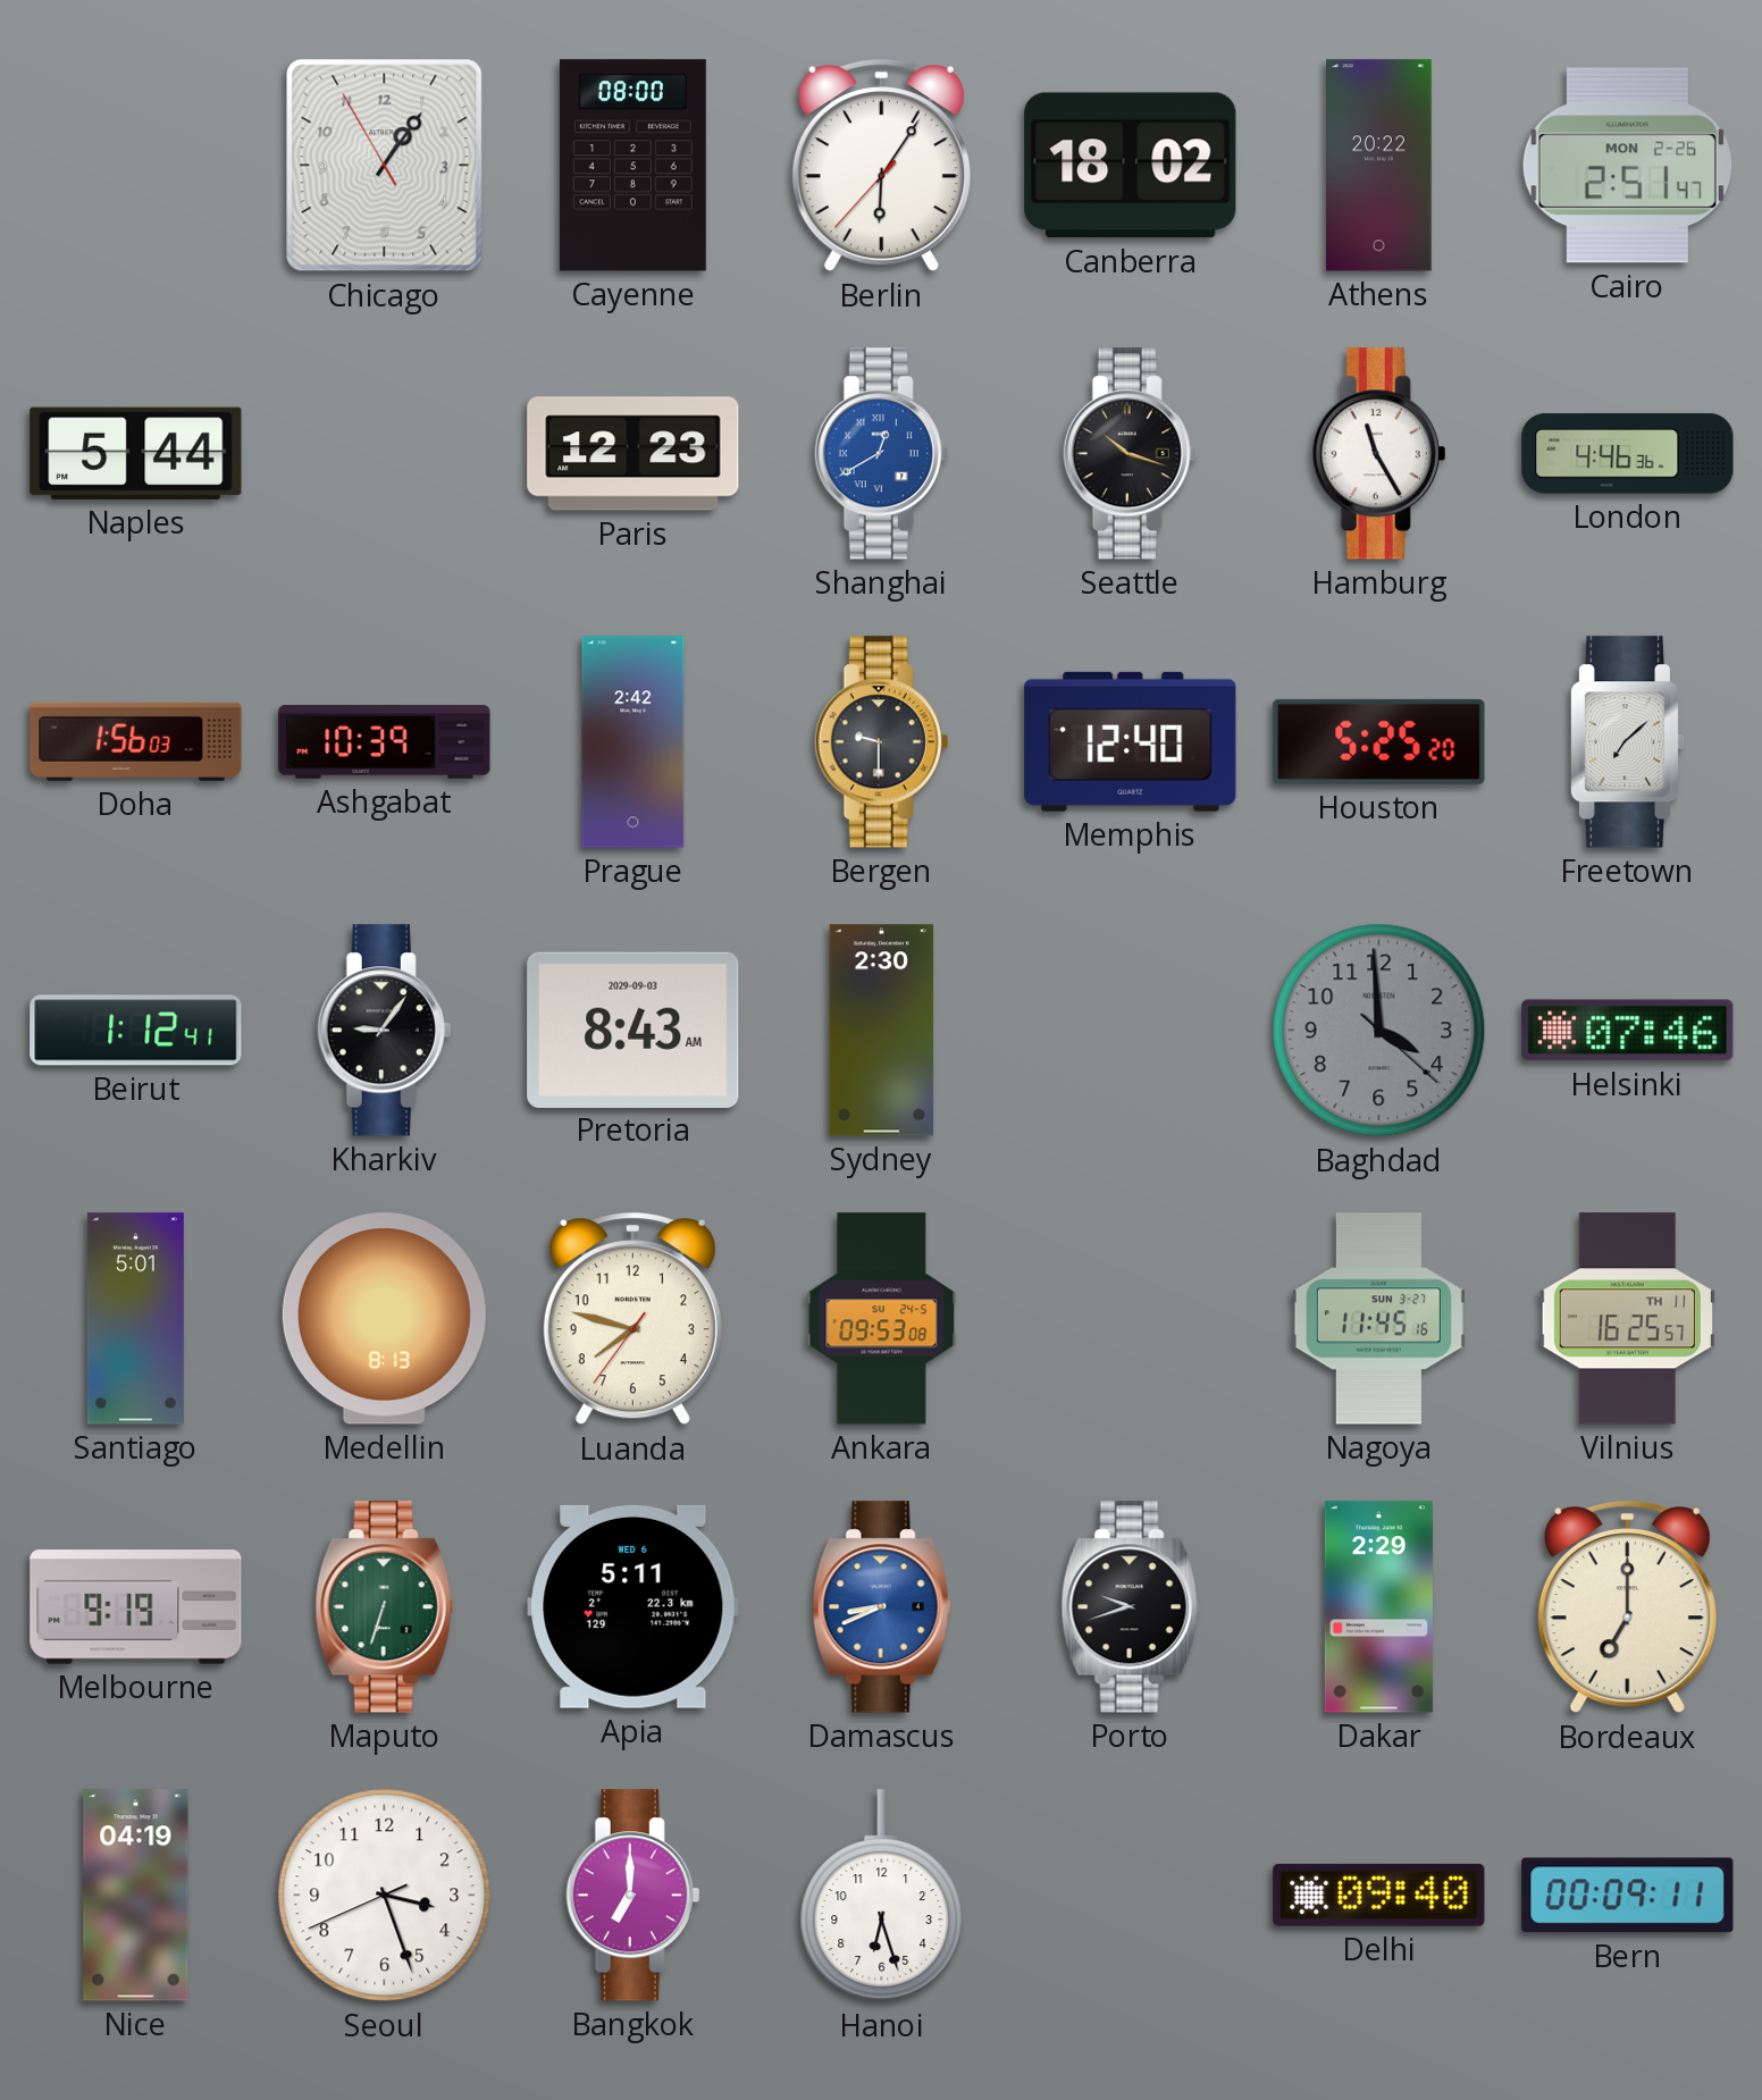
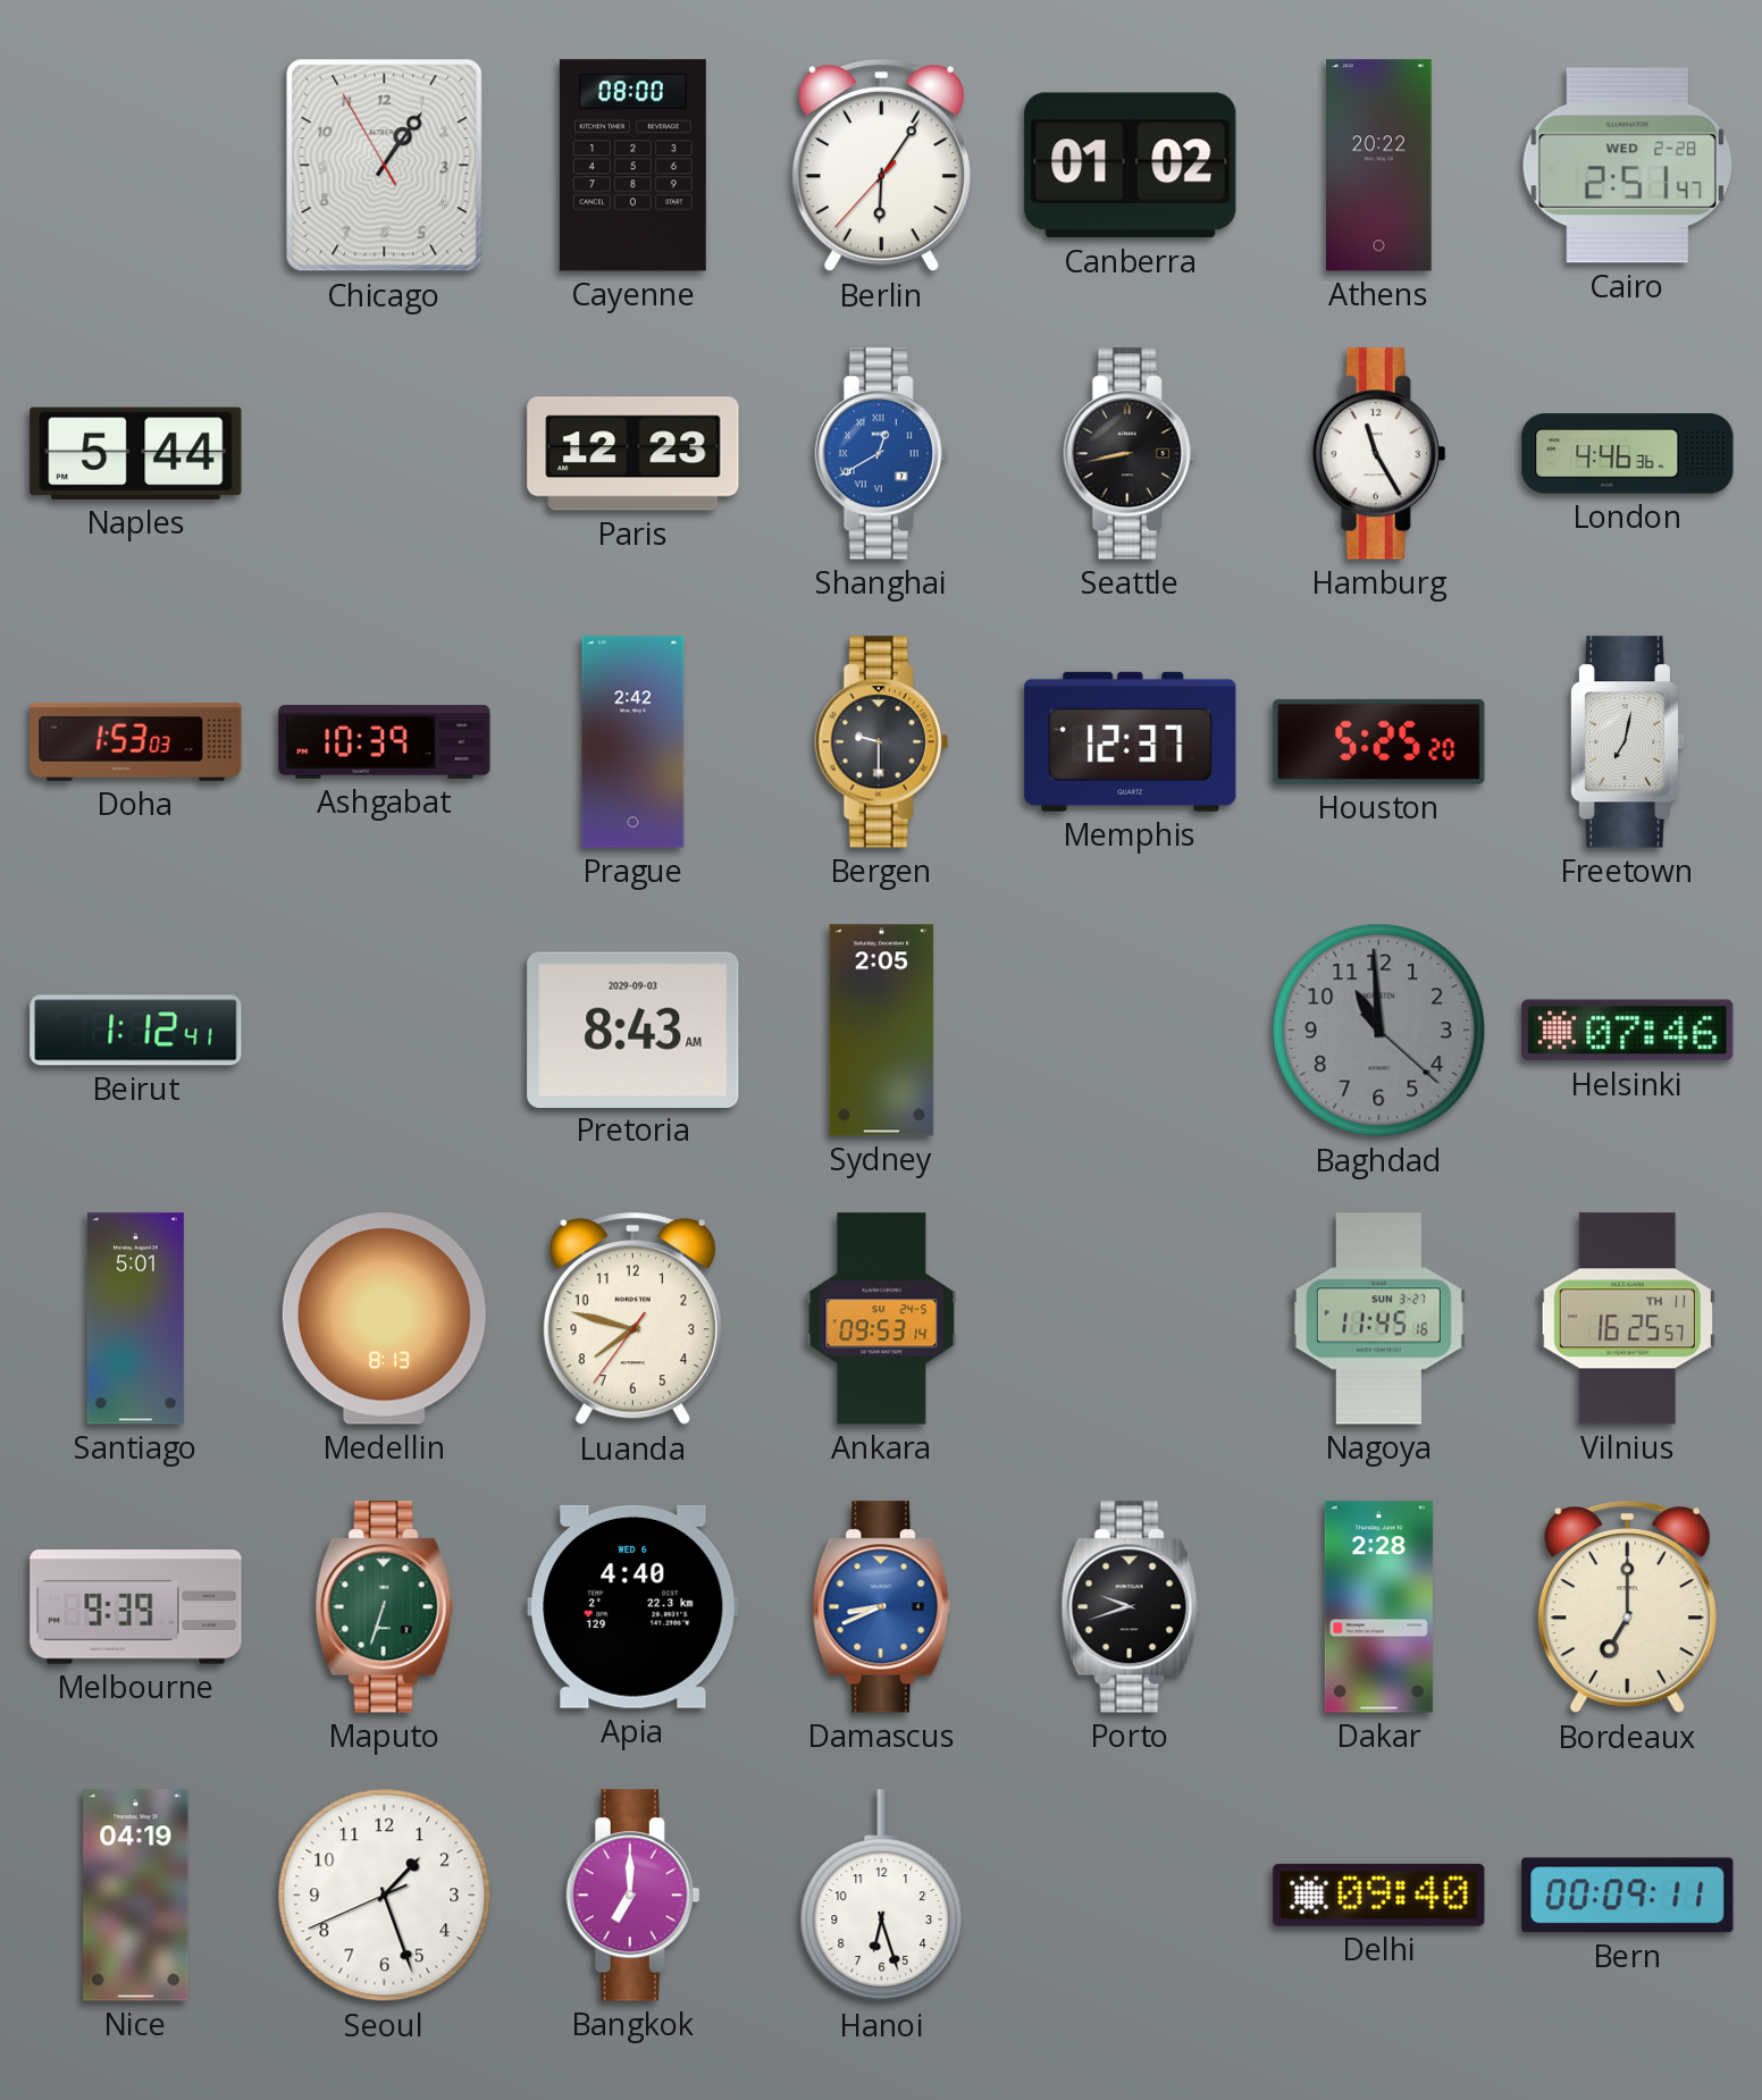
Canberra: 18:02 -> 01:02 (1131, 166)
Cairo date: MON 2-26 -> WED 2-28 (1627, 166)
Seattle: 10:18 -> 8:43 (1131, 454)
Doha: 1:56 -> 1:53 (136, 741)
Memphis: 12:40 -> 12:37 (1131, 741)
Freetown: 7:08 -> 7:02 (1627, 742)
Kharkiv: 9:06 -> none (385, 1031)
Sydney: 2:30 -> 2:05 (882, 1031)
Baghdad: 3:59 -> 10:59 (1379, 1031)
Ankara: 09:53:08 -> 09:53:14 (882, 1319)
Melbourne: 9:19 -> 9:39 (136, 1607)
Apia: 5:11 -> 4:40 (634, 1606)
Dakar: 2:29 -> 2:28 (1378, 1607)
Seoul: 3:26 -> 1:26 (385, 1896)
